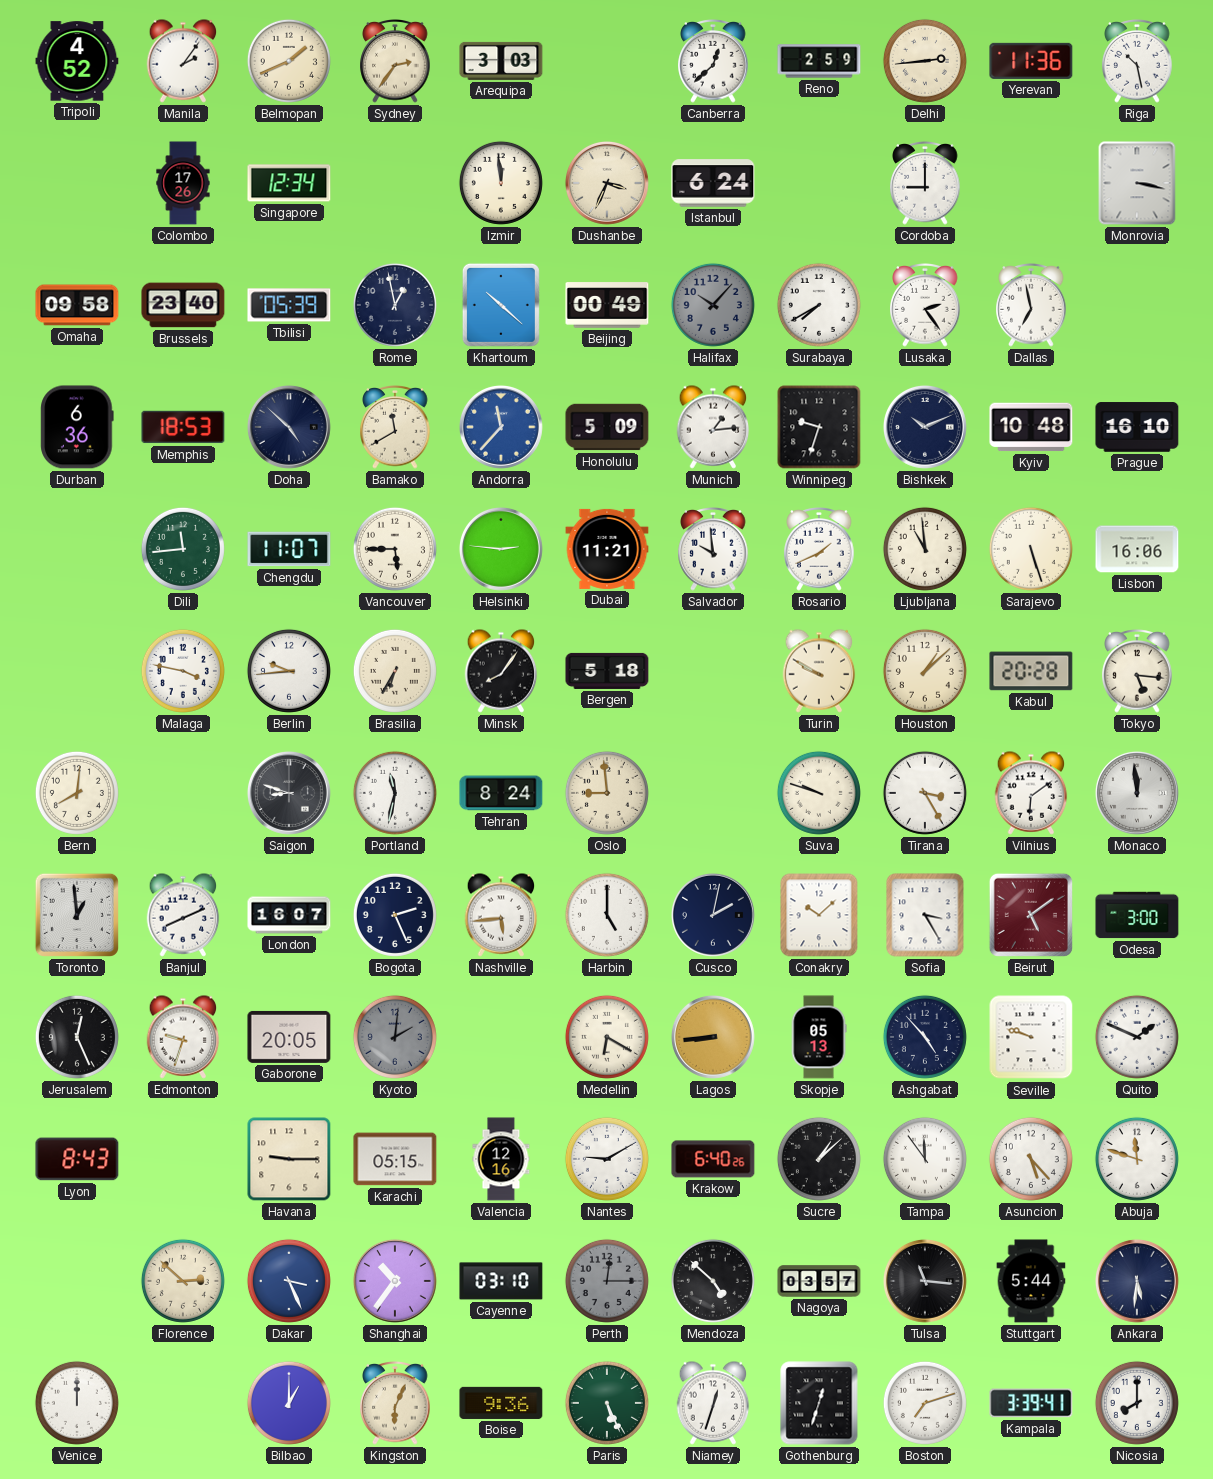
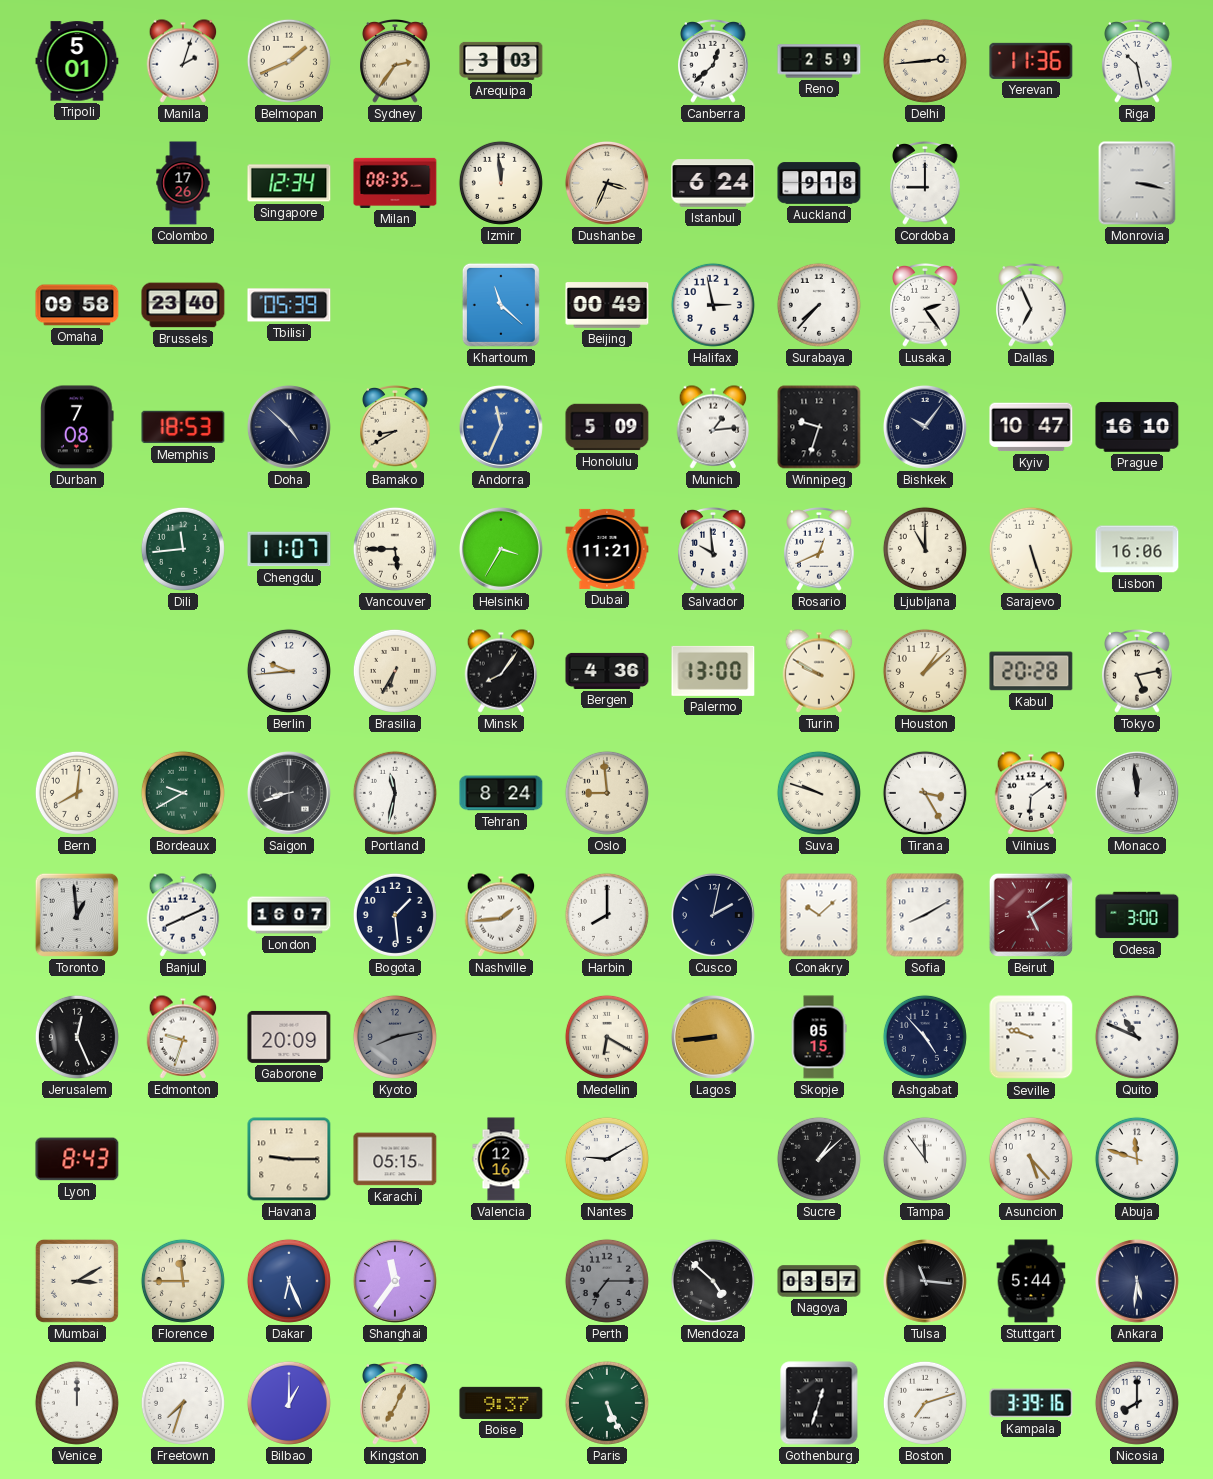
Tripoli: 4:52 -> 5:01 (77, 61)
Manila: 2:06 -> 2:03 (183, 61)
Milan: none -> 08:35 (395, 183)
Auckland: none -> 9:18 (819, 183)
Rome: 12:58 -> none (395, 305)
Khartoum: 10:22 -> 11:22 (501, 305)
Halifax: 10:07 -> 2:58 (713, 305)
Halifax dial: grey -> white (713, 305)
Surabaya: 7:40 -> 7:37 (819, 305)
Dallas: 6:58 -> 6:56 (1031, 305)
Durban: 6:36 -> 7:08 (77, 427)
Bamako: 11:40 -> 8:40 (395, 427)
Andorra: 11:37 -> 11:34 (501, 427)
Bishkek: 10:11 -> 10:06 (925, 427)
Kyiv: 10:48 -> 10:47 (1031, 427)
Helsinki: 2:46 -> 3:35 (501, 549)
Rosario: 1:41 -> 12:41 (819, 549)
Ljubljana: 10:59 -> 11:00 (925, 549)
Malaga: 3:47 -> none (183, 671)
Bergen: 5:18 -> 4:36 (607, 671)
Palermo: none -> 13:00 (713, 671)
Tokyo: 5:16 -> 5:13 (1137, 671)
Bordeaux: none -> 9:40 (183, 793)
Saigon: 8:48 -> 8:42 (289, 793)
Bogota: 2:26 -> 1:29 (395, 915)
Nashville: 5:44 -> 1:44 (501, 915)
Harbin: 5:00 -> 8:00 (607, 915)
Sofia: 3:25 -> 8:10 (925, 915)
Gaborone: 20:05 -> 20:09 (289, 1037)
Kyoto: 2:01 -> 8:13 (395, 1037)
Skopje: 05:13 -> 05:15 (819, 1037)
Quito: 1:49 -> 10:49 (1137, 1037)
Krakow: 6:40 -> none (713, 1159)
Mumbai: none -> 3:10 (77, 1281)
Florence: 2:52 -> 11:45 (183, 1281)
Dakar: 3:26 -> 6:26 (289, 1281)
Shanghai: 10:36 -> 11:36 (395, 1281)
Cayenne: 03:10 -> none (501, 1281)
Perth: 12:15 -> 7:15 (607, 1281)
Freetown: none -> 7:33 (183, 1403)
Kingston: 6:04 -> 7:04 (395, 1403)
Boise: 9:36 -> 9:37 (501, 1403)
Niamey: 12:33 -> none (713, 1403)
Kampala: 3:39:41 -> 3:39:16 (1031, 1403)
